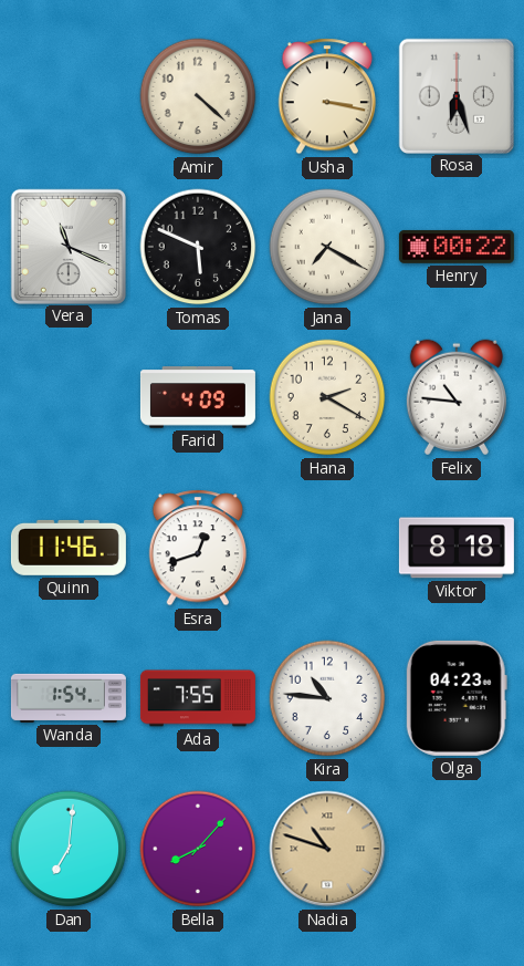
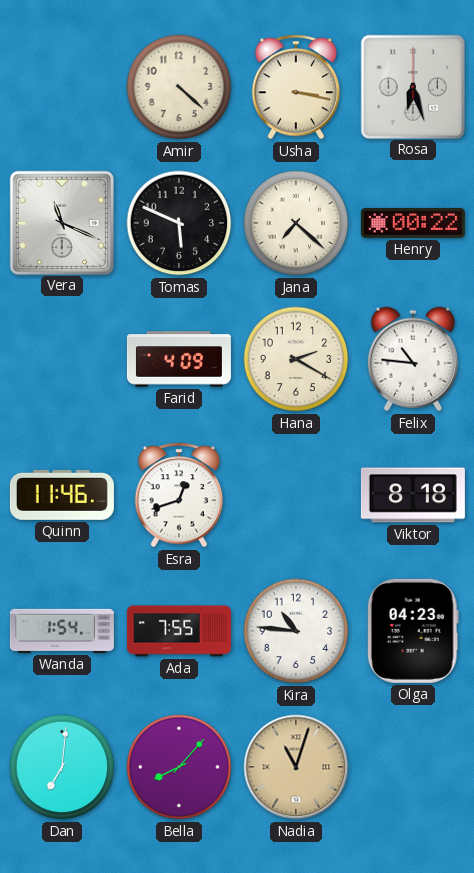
Jana: 7:20 -> 7:22 (296, 223)
Nadia: 10:48 -> 11:03 (296, 767)
